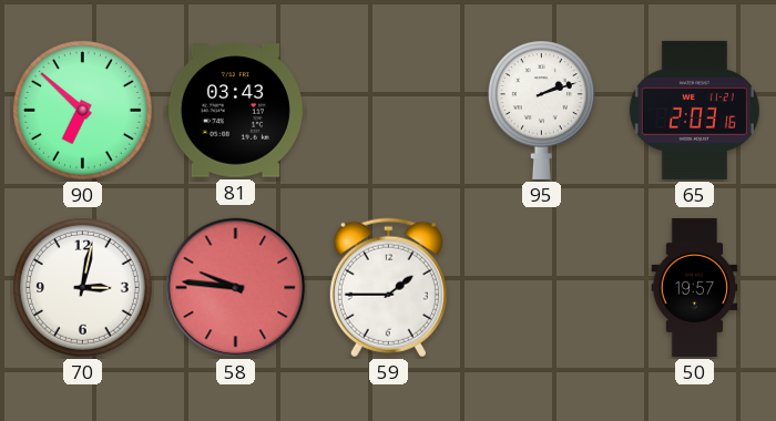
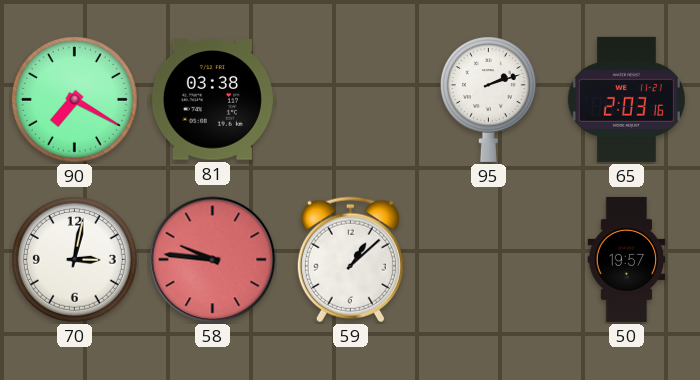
90: 6:52 -> 7:20 (74, 99)
81: 03:43 -> 03:38 (212, 100)
59: 1:45 -> 1:08 (350, 260)
